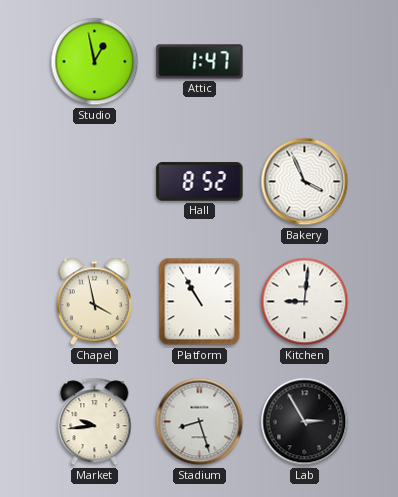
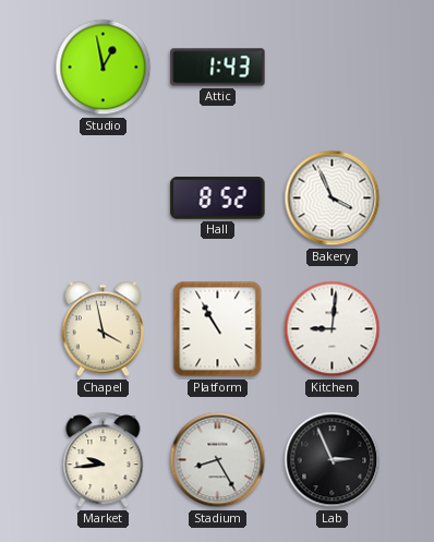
Attic: 1:47 -> 1:43 (218, 68)
Stadium: 8:27 -> 8:25 (218, 460)
Lab: 2:55 -> 2:56 (333, 460)
